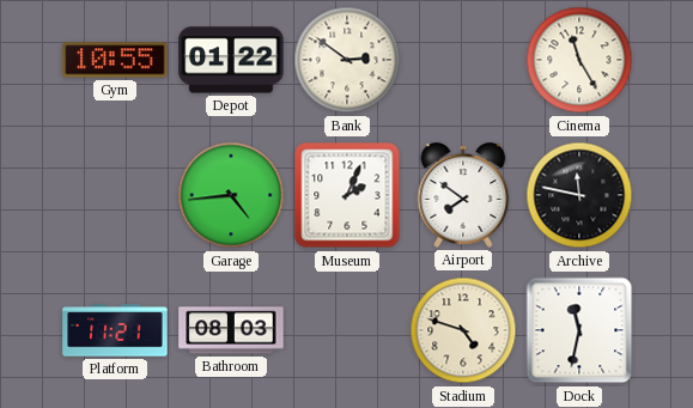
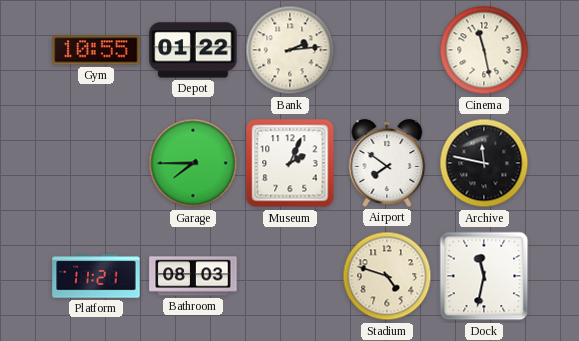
Bank: 2:51 -> 2:14 (290, 50)
Cinema: 11:25 -> 11:28 (484, 50)
Garage: 4:44 -> 7:45 (193, 163)
